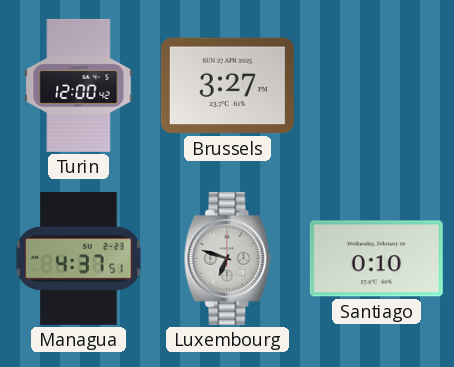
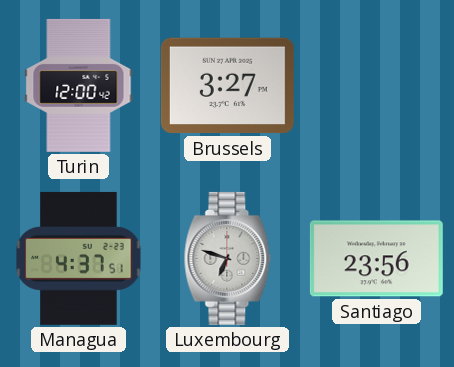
Santiago: 0:10 -> 23:56 (376, 259)
